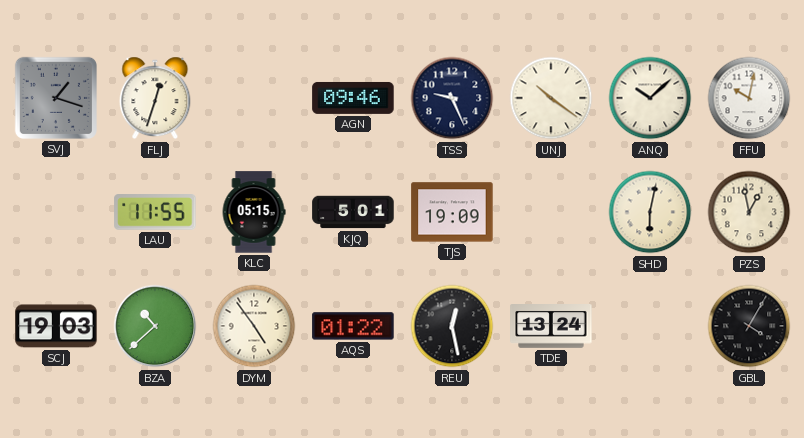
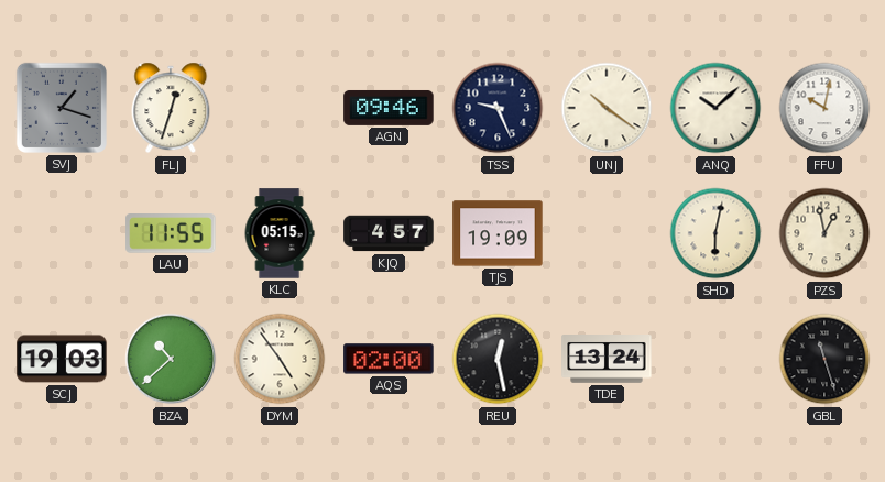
KJQ: 5:01 -> 4:57 (389, 233)
AQS: 01:22 -> 02:00 (389, 359)
GBL: 4:05 -> 11:27 (824, 359)
